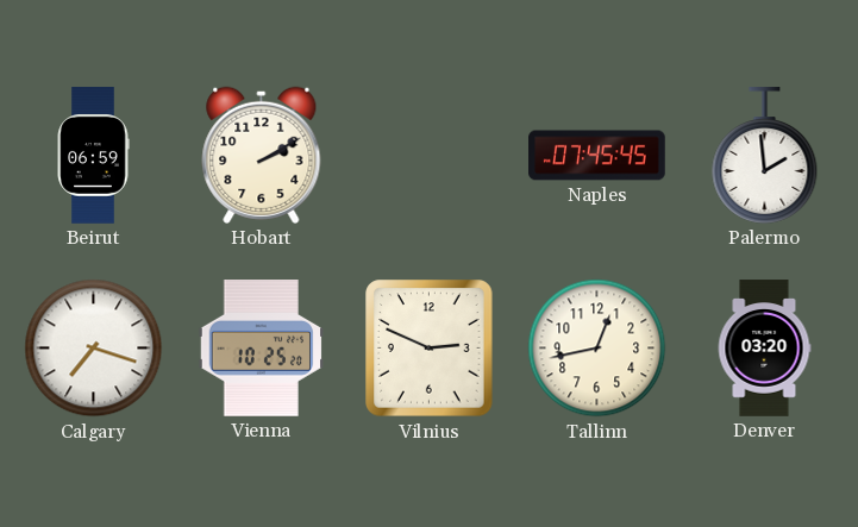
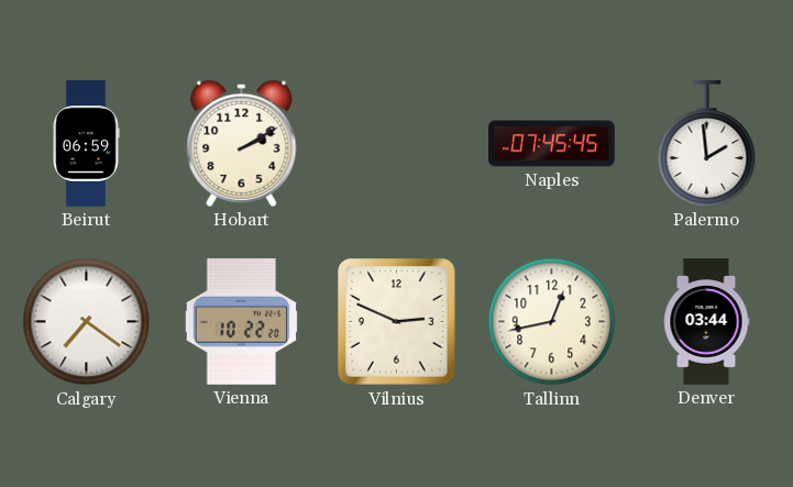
Calgary: 7:18 -> 7:21 (87, 322)
Vienna: 10:25 -> 10:22 (241, 322)
Denver: 03:20 -> 03:44 (706, 322)
